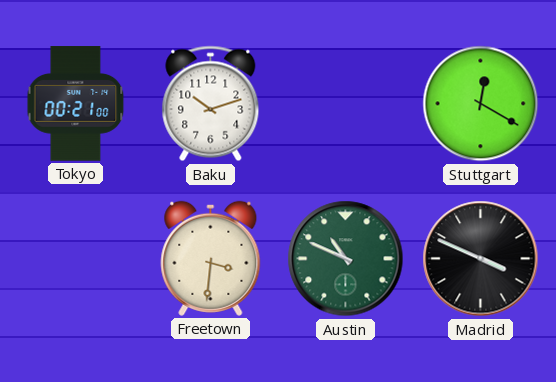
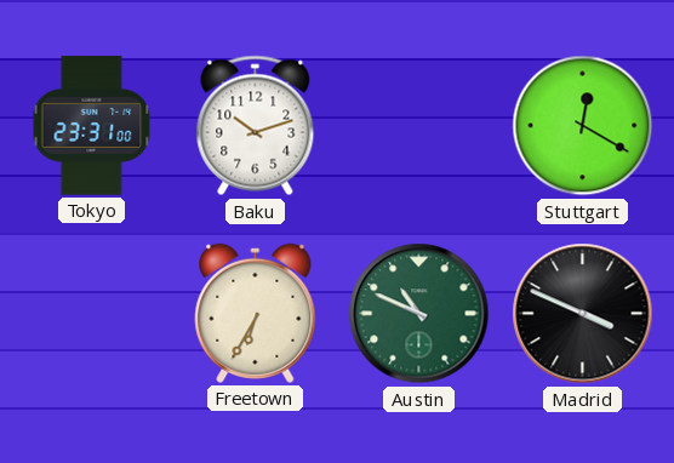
Tokyo: 00:21 -> 23:31 (92, 126)
Freetown: 3:31 -> 6:35 (256, 313)
